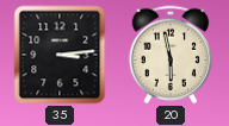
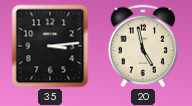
20: 5:58 -> 4:58 (143, 46)
